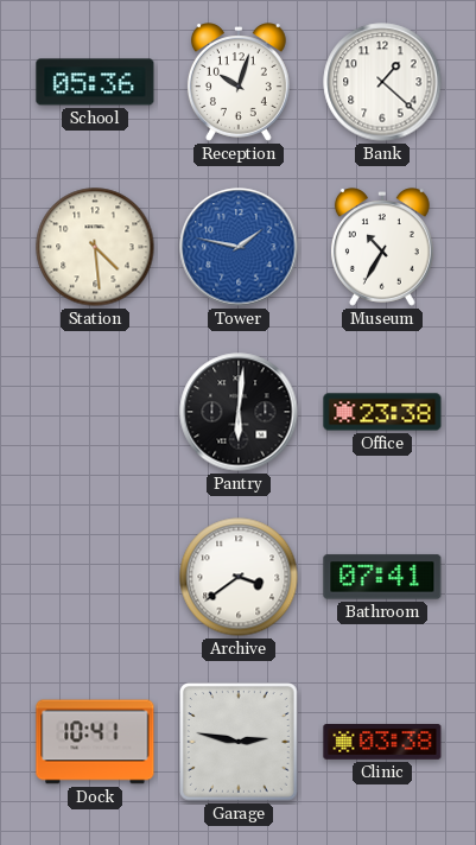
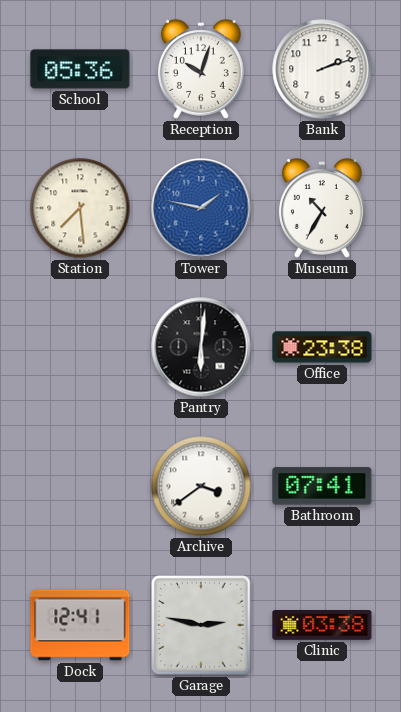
Bank: 1:22 -> 2:12 (322, 69)
Station: 4:29 -> 7:29 (80, 208)
Dock: 10:41 -> 12:41 (80, 625)
